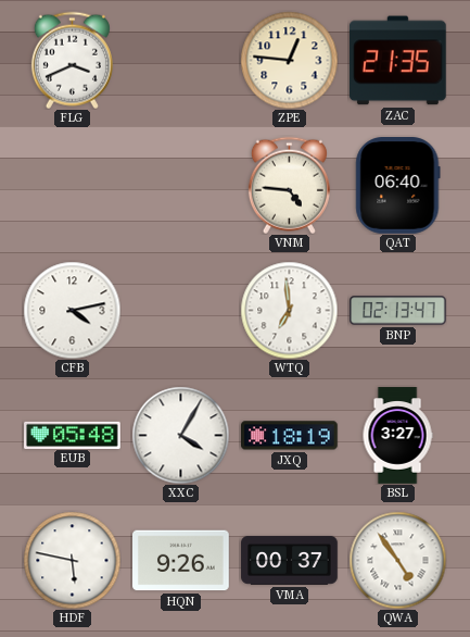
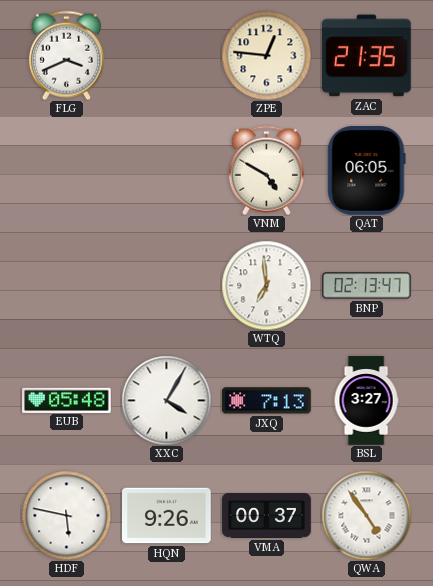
VNM: 4:46 -> 4:50 (266, 170)
QAT: 06:40 -> 06:05 (367, 171)
CFB: 4:13 -> none (72, 310)
JXQ: 18:19 -> 7:13 (267, 401)
